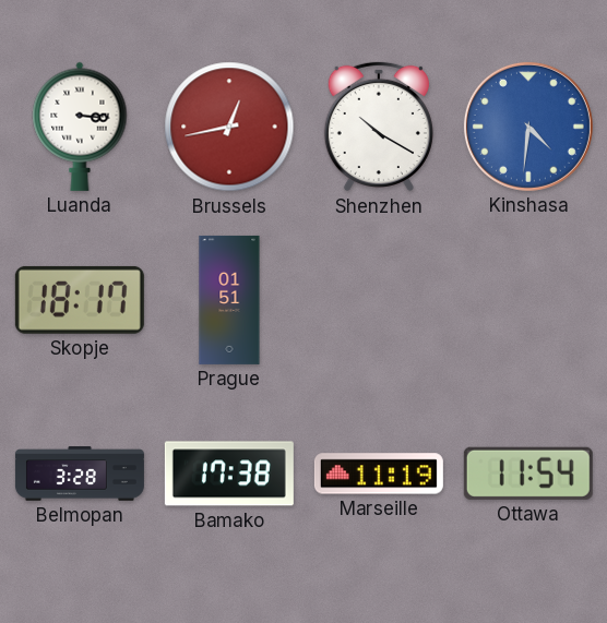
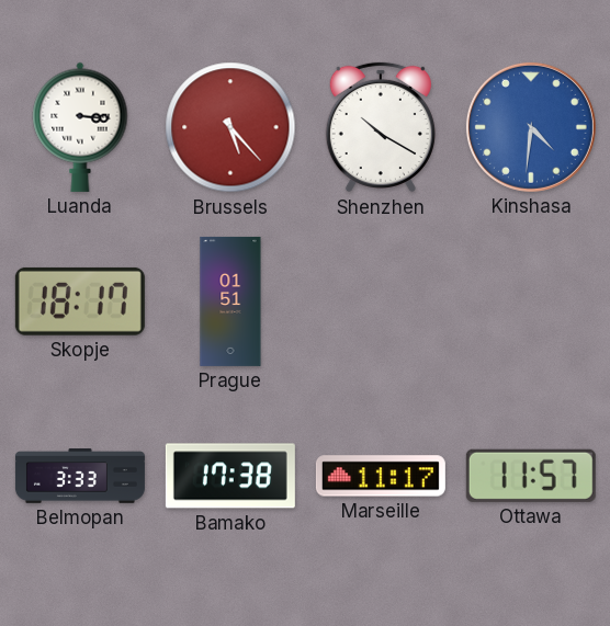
Brussels: 12:43 -> 5:23 (230, 127)
Belmopan: 3:28 -> 3:33 (80, 476)
Marseille: 11:19 -> 11:17 (381, 476)
Ottawa: 11:54 -> 11:57 (531, 476)
